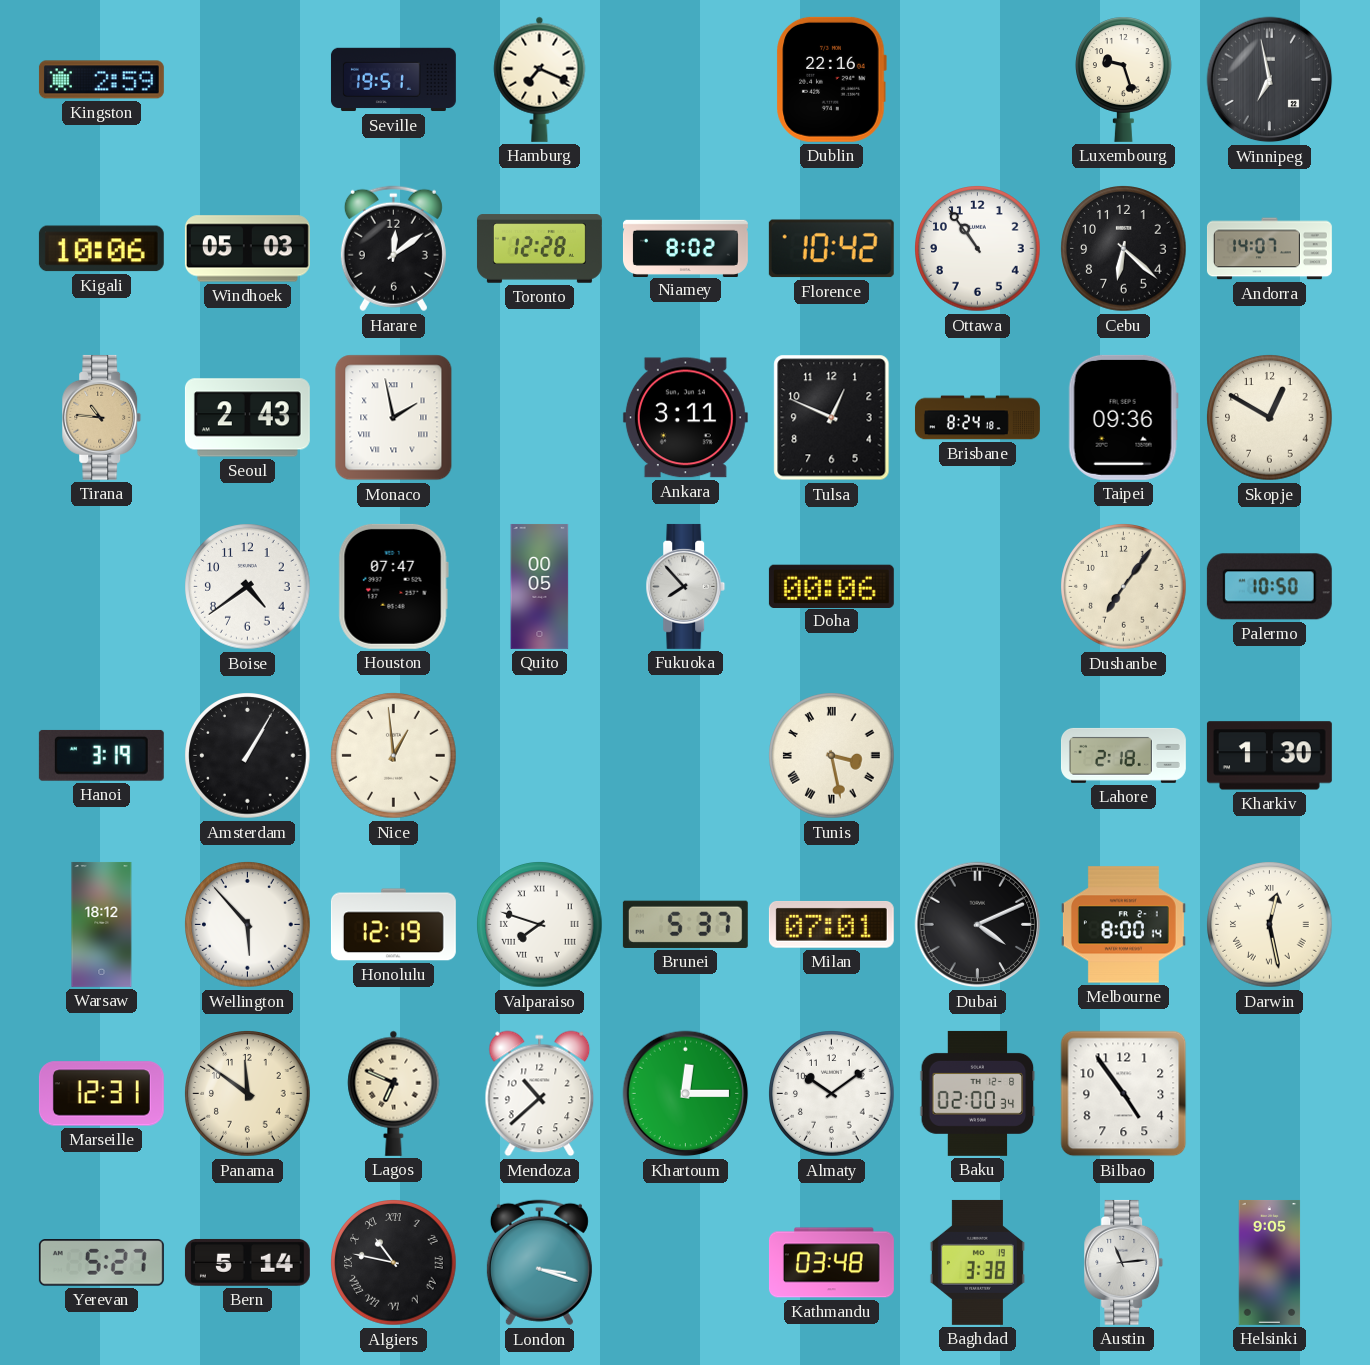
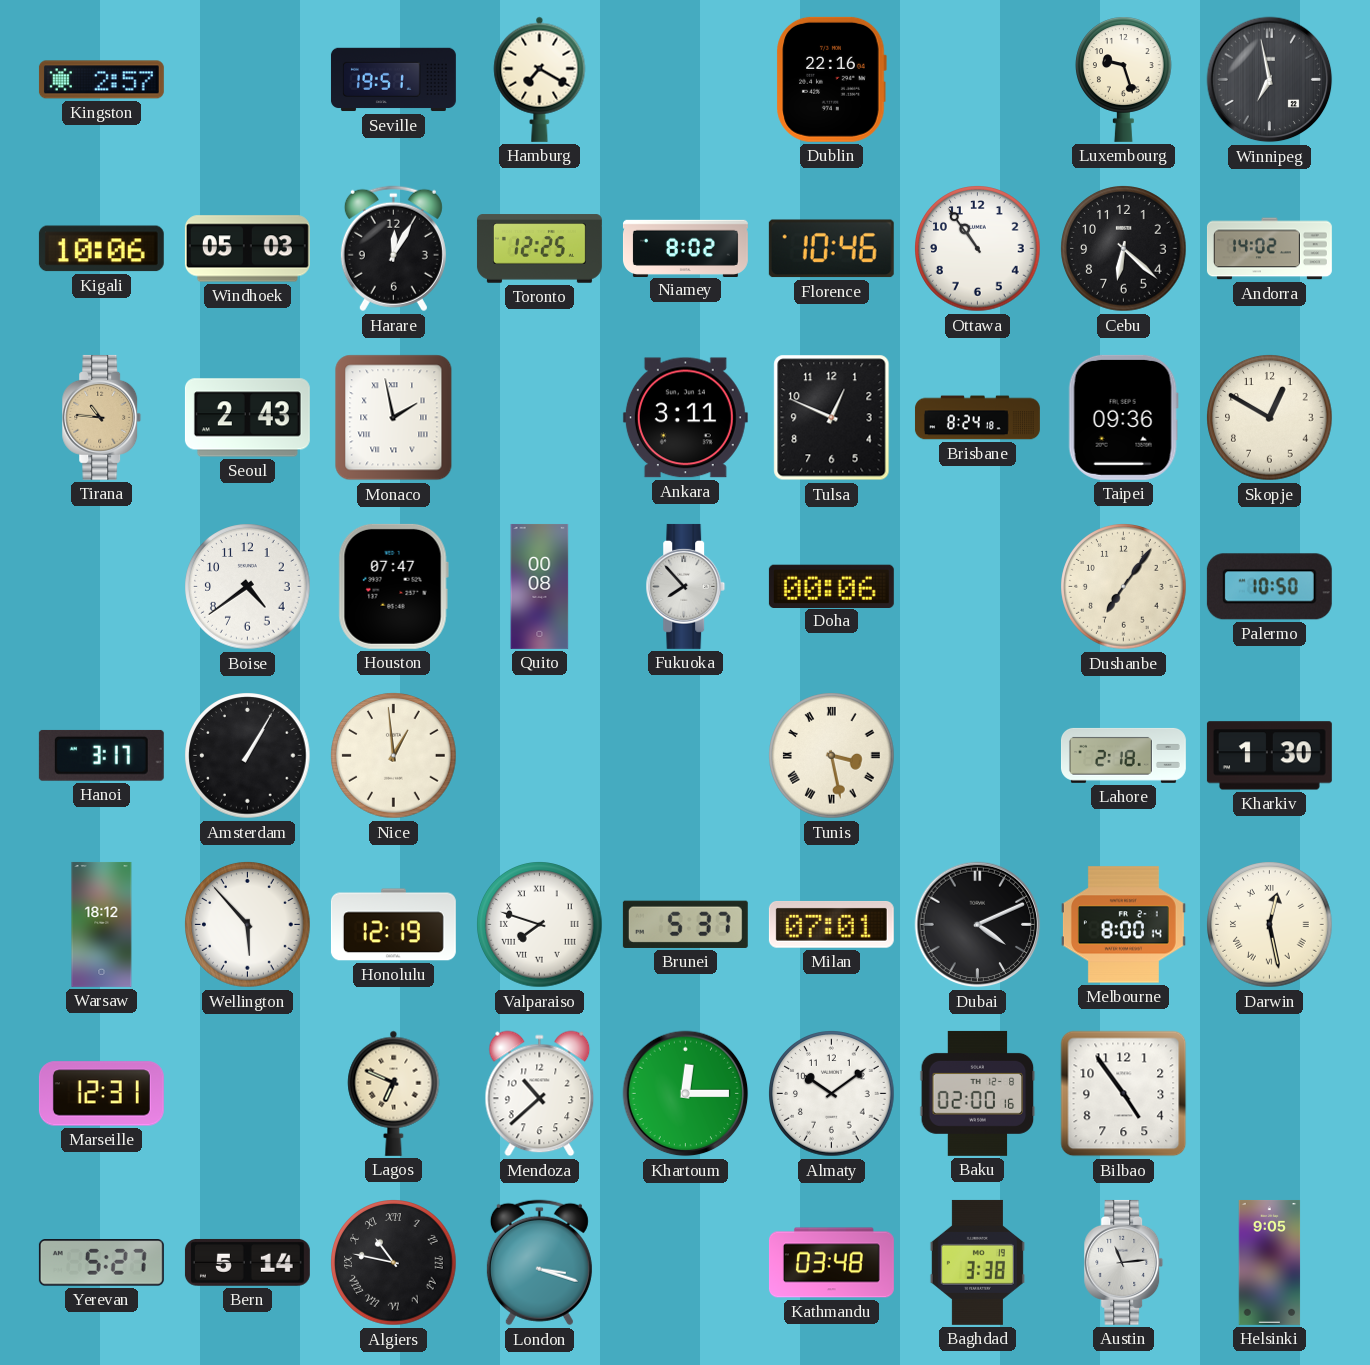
Kingston: 2:59 -> 2:57 (101, 80)
Hamburg: 7:19 -> 7:20 (540, 79)
Harare: 12:09 -> 12:05 (393, 249)
Toronto: 12:28 -> 12:25 (539, 249)
Florence: 10:42 -> 10:46 (831, 249)
Andorra: 14:07 -> 14:02 (1269, 249)
Quito: 00:05 -> 00:08 (540, 586)
Hanoi: 3:19 -> 3:17 (101, 755)
Panama: 11:51 -> none (248, 1094)
Baku: 02:00:34 -> 02:00:16 (978, 1093)
